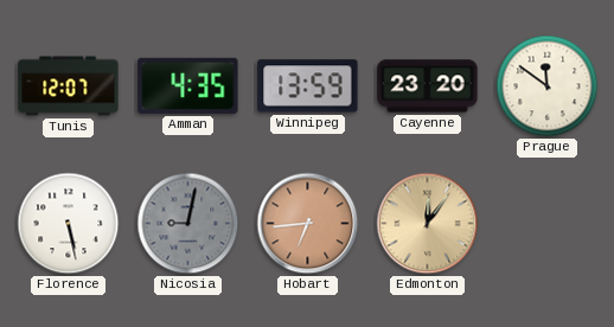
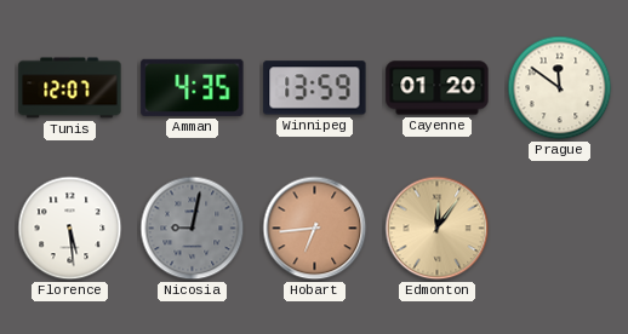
Cayenne: 23:20 -> 01:20 (438, 88)
Florence: 5:28 -> 5:29 (70, 229)
